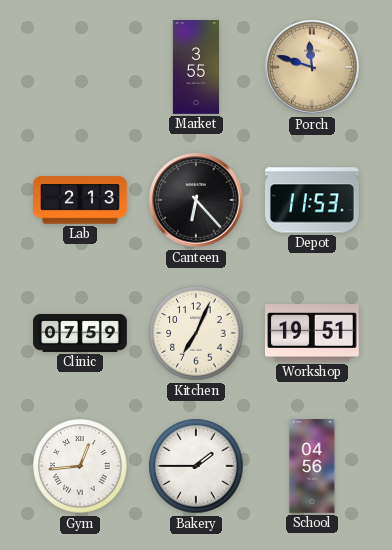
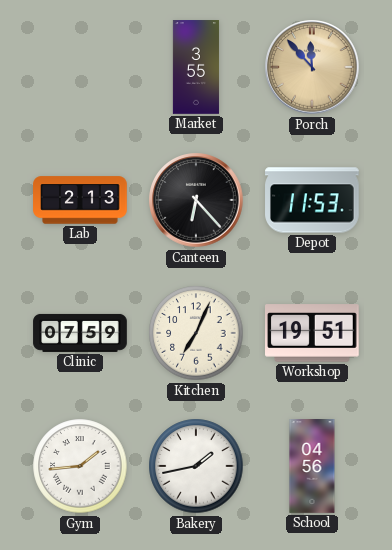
Porch: 11:48 -> 11:53 (312, 67)
Gym: 12:44 -> 1:44 (80, 466)
Bakery: 1:45 -> 1:43 (196, 466)
